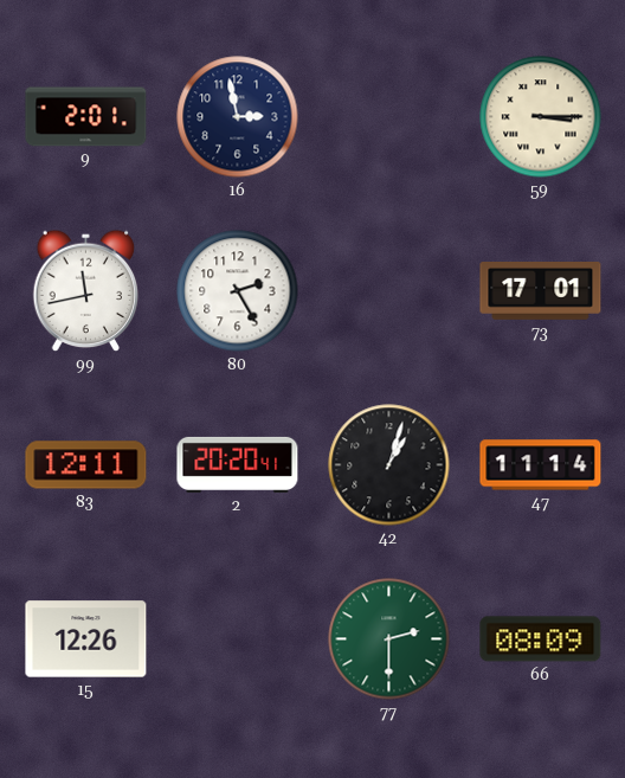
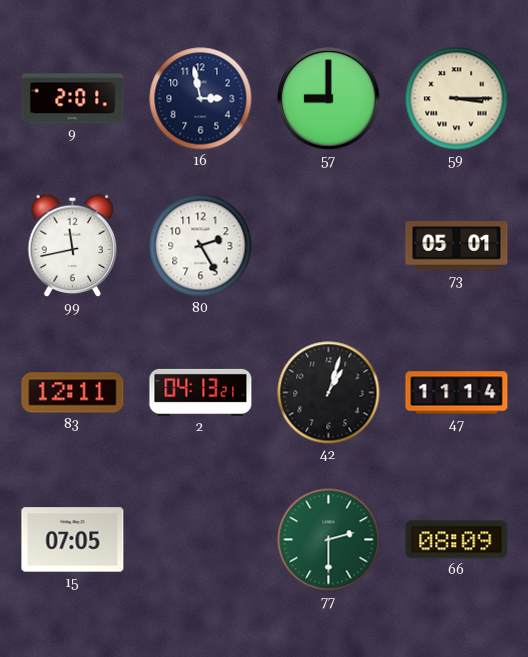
57: none -> 9:00 (329, 99)
73: 17:01 -> 05:01 (457, 246)
2: 20:20 -> 04:13 (201, 392)
15: 12:26 -> 07:05 (73, 540)
